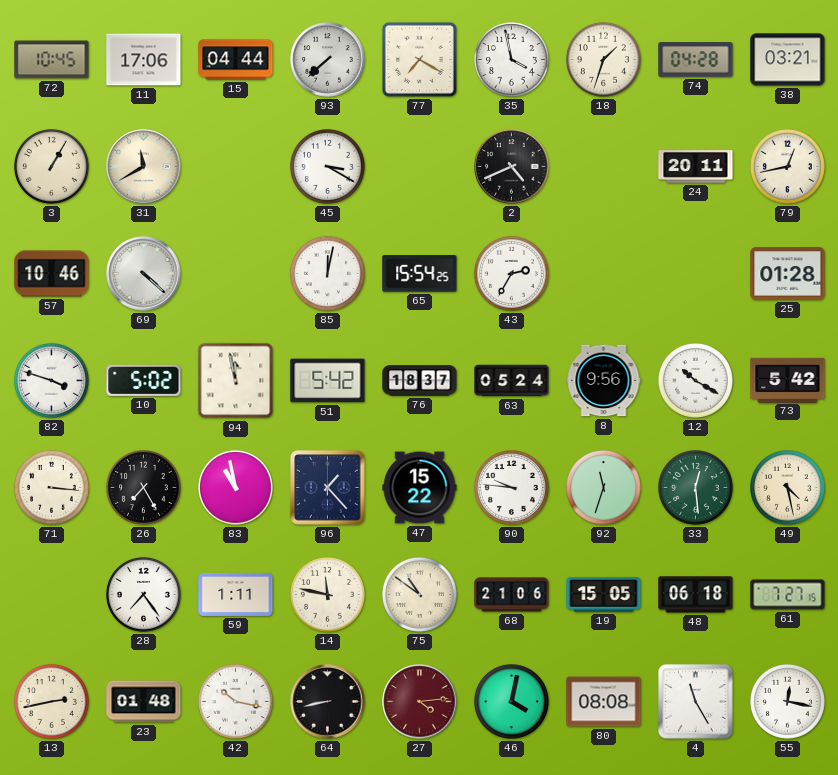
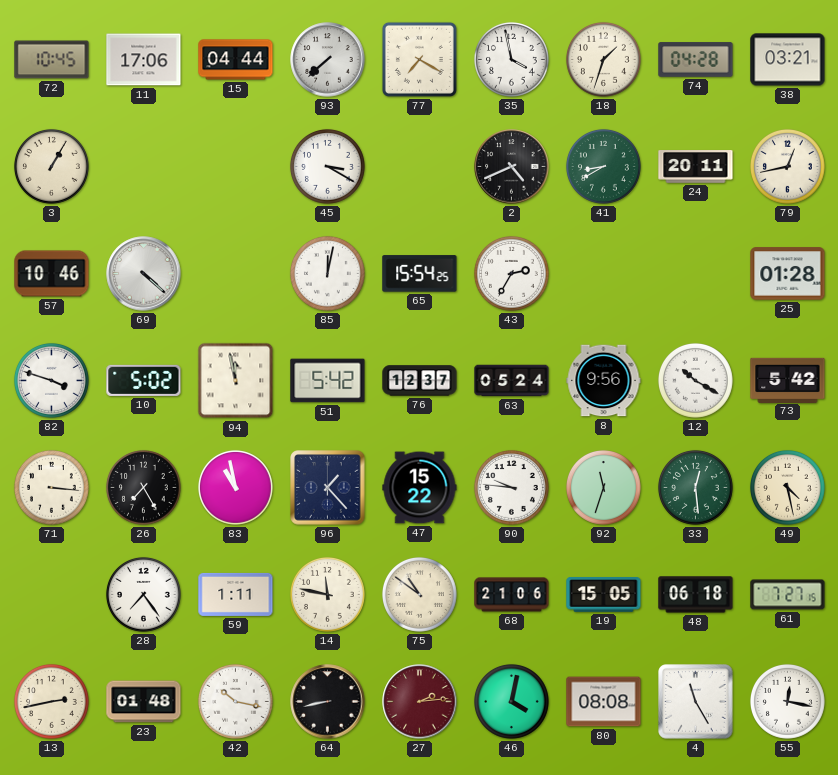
31: 11:40 -> none (144, 167)
41: none -> 8:40 (604, 167)
76: 18:37 -> 12:37 (420, 381)
27: 4:14 -> 2:14 (420, 702)
